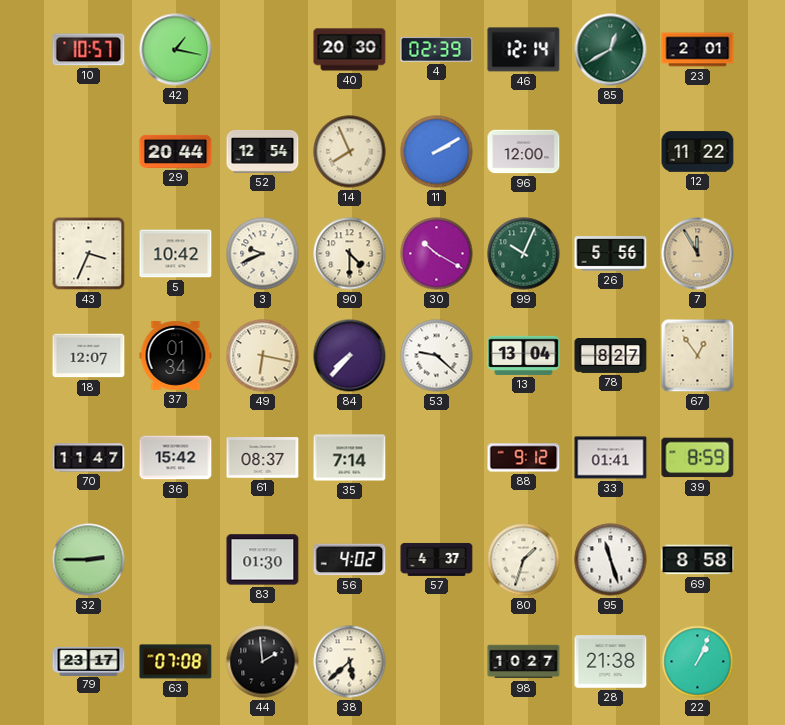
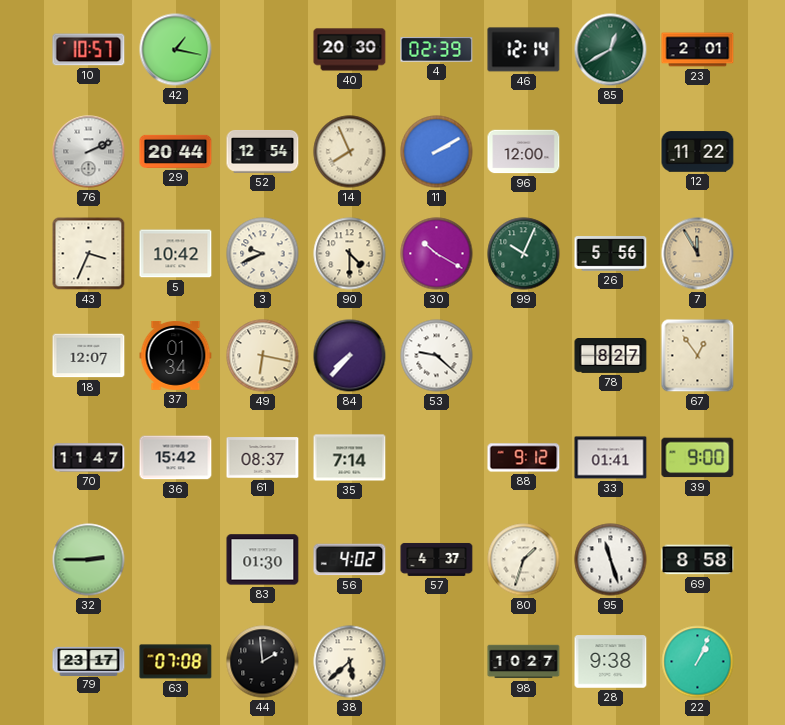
76: none -> 2:11 (89, 152)
13: 13:04 -> none (524, 355)
39: 8:59 -> 9:00 (698, 458)
28: 21:38 -> 9:38 (611, 662)
